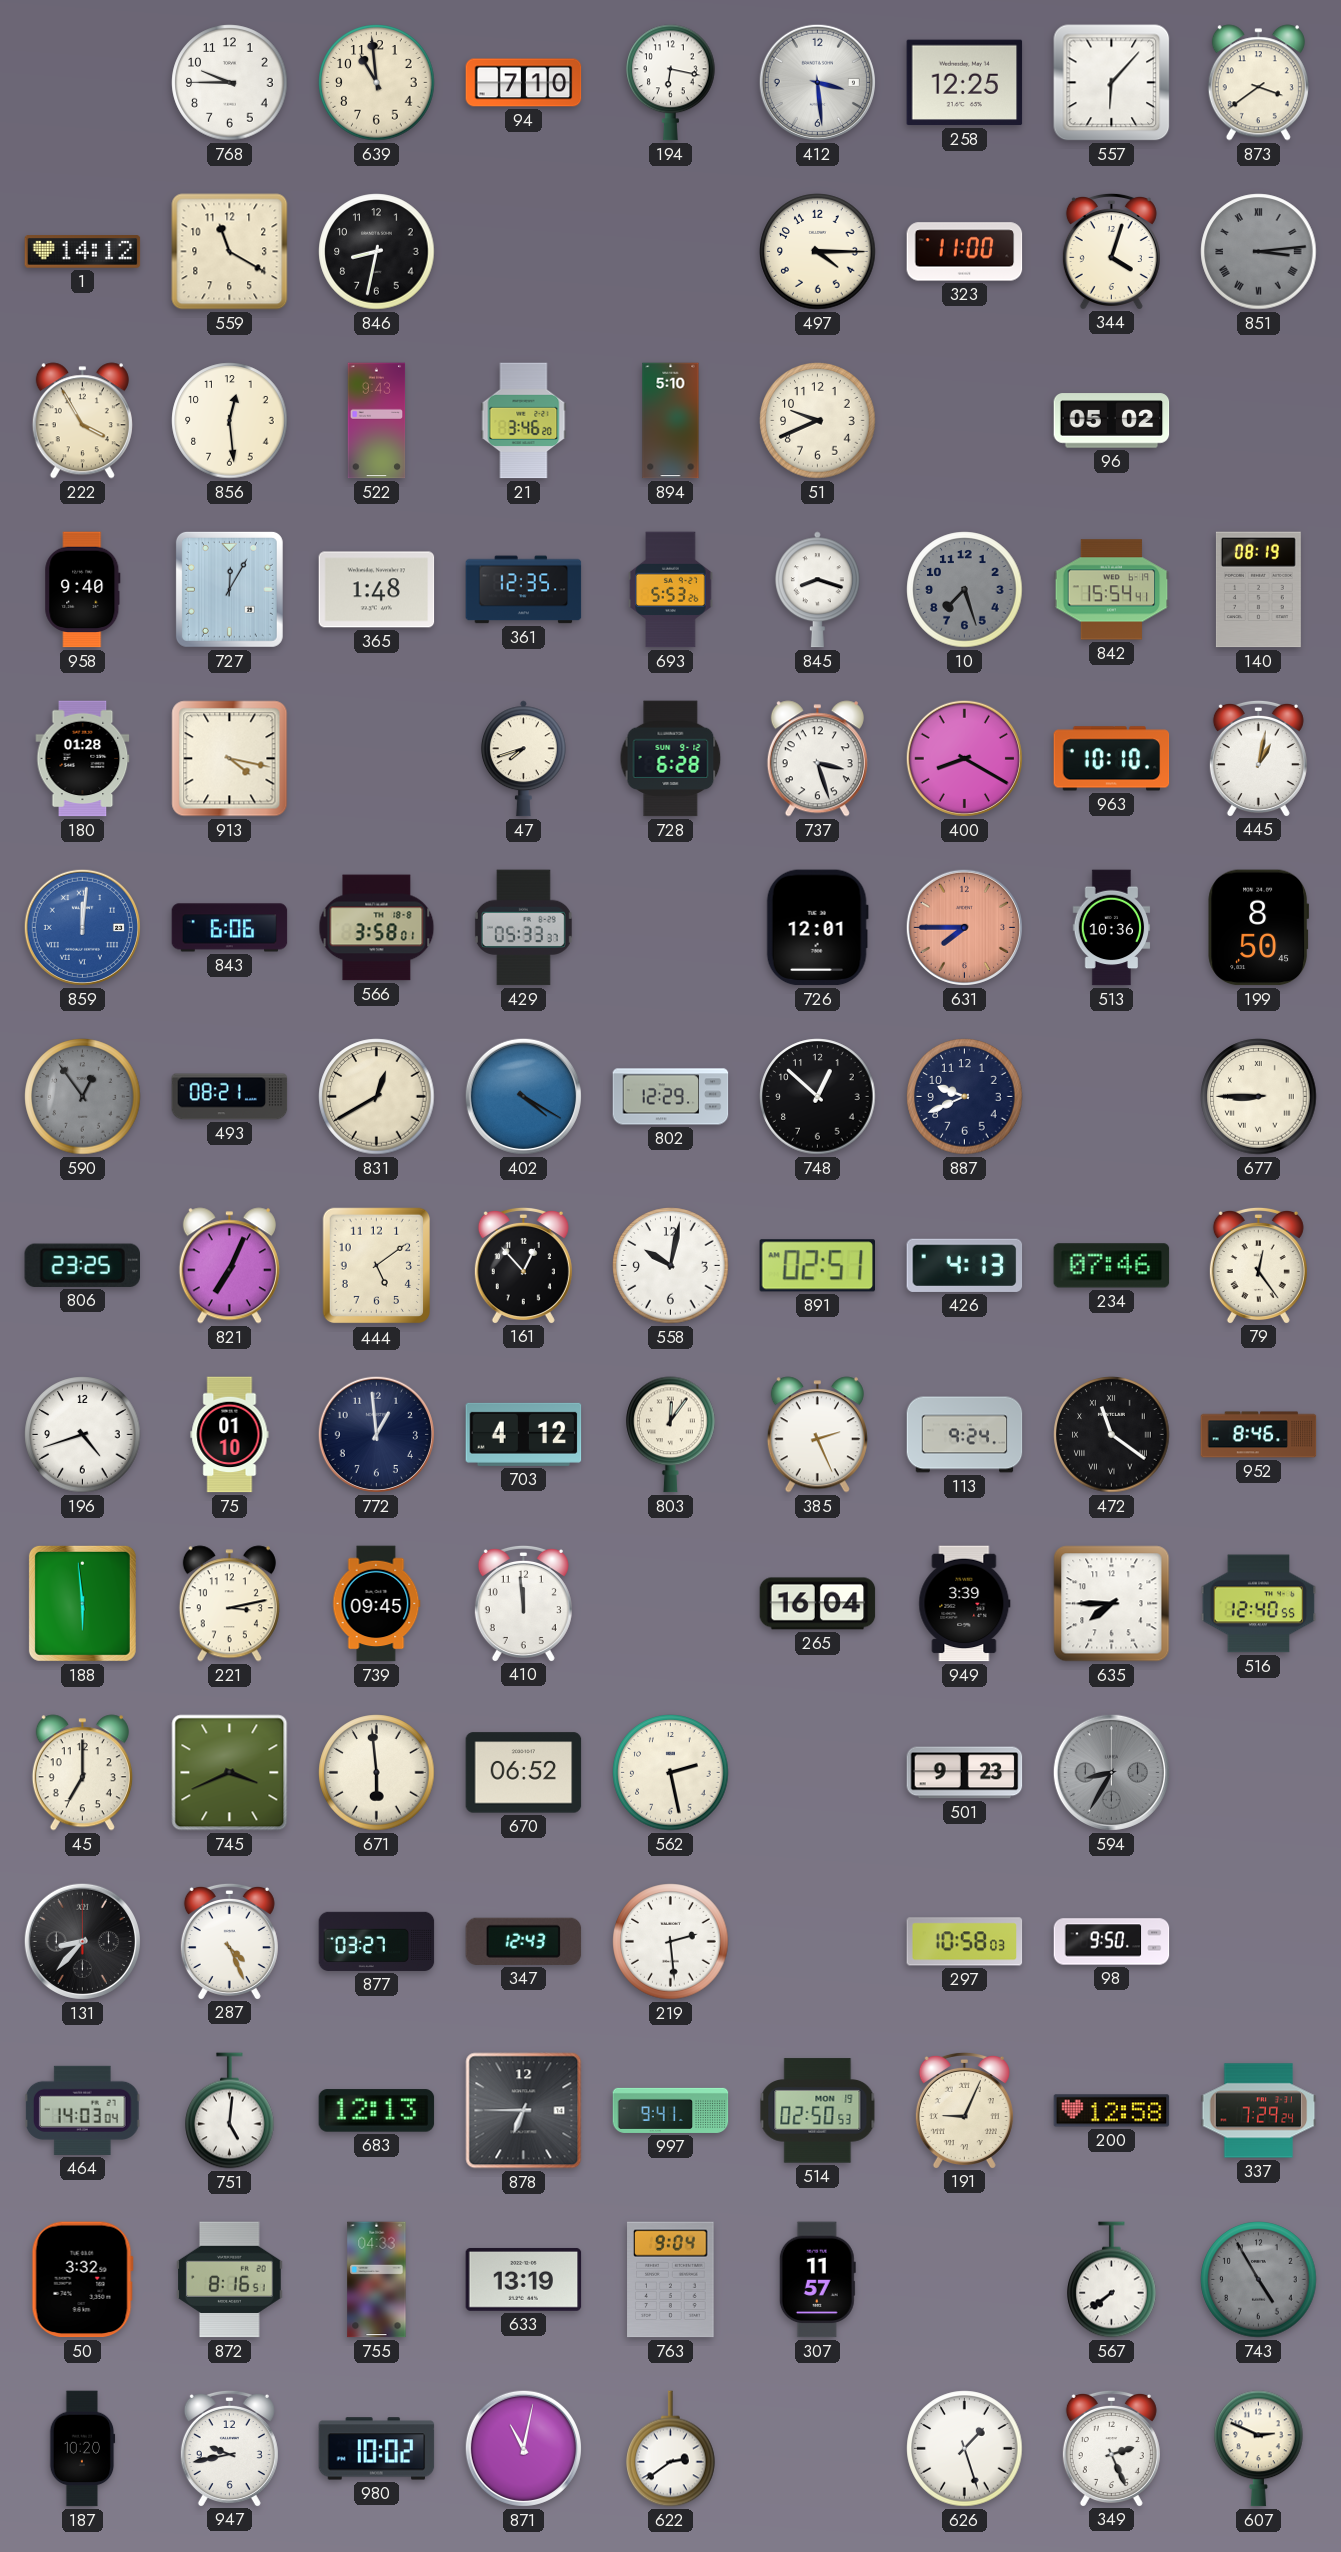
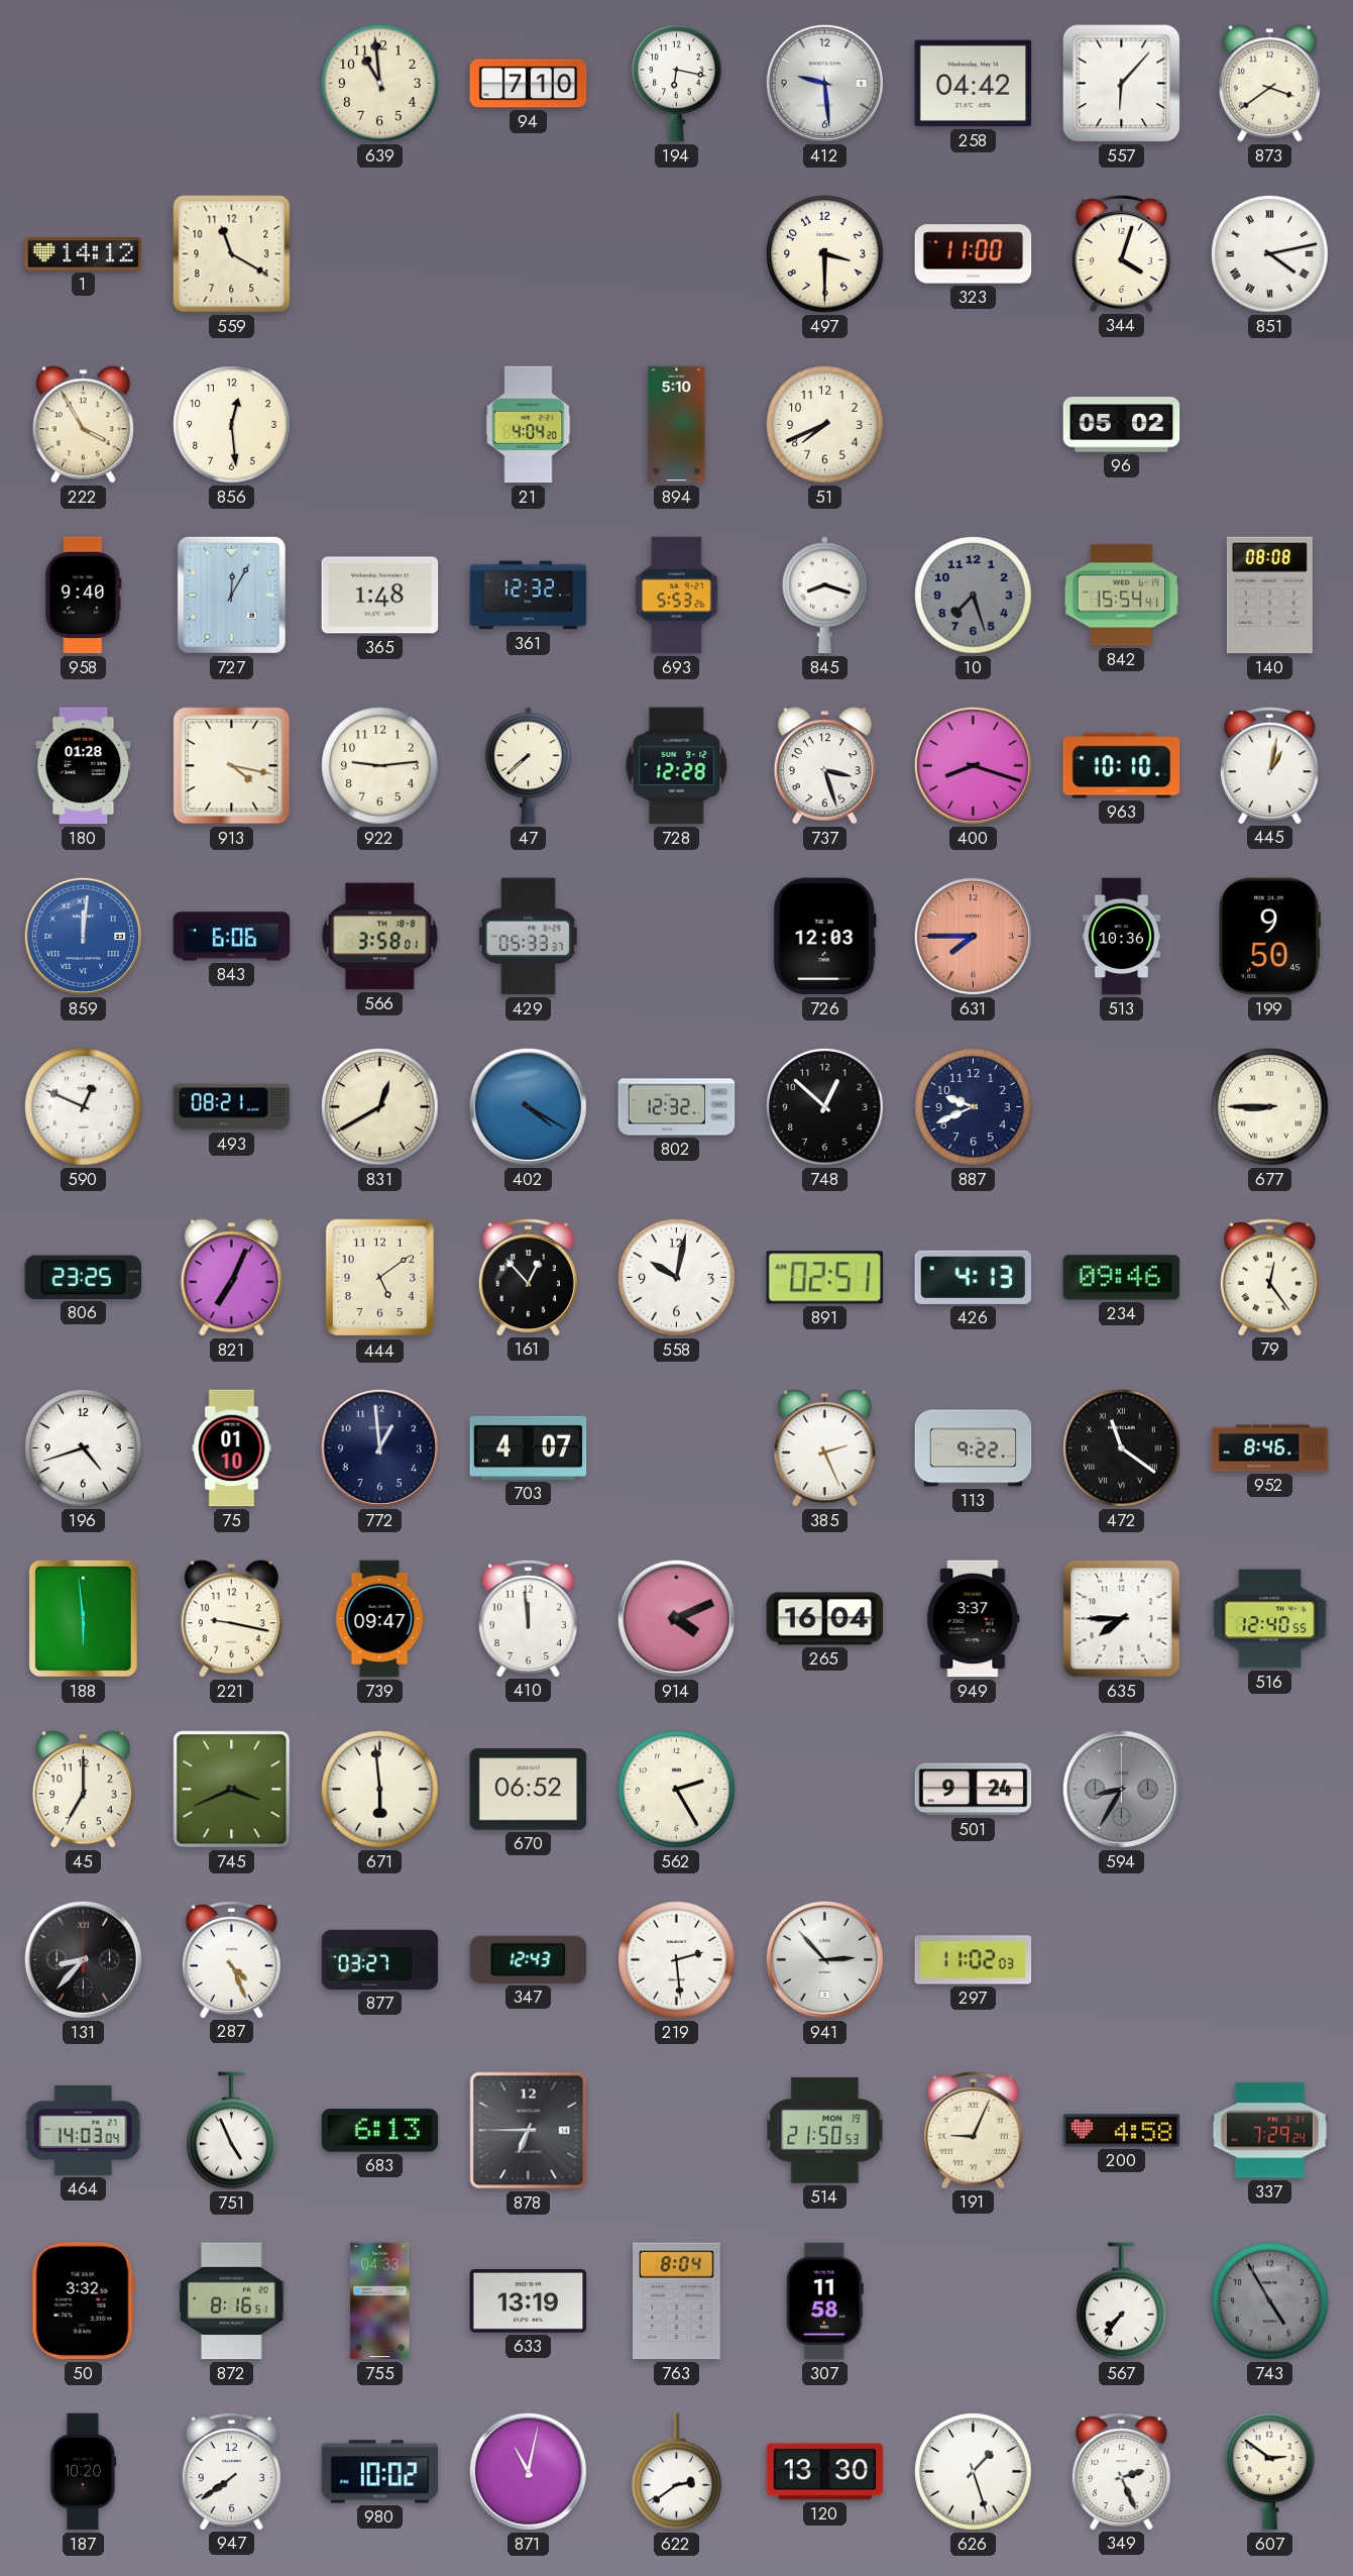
768: 9:45 -> none (230, 83)
412: 3:29 -> 9:29 (824, 83)
258: 12:25 -> 04:42 (974, 84)
846: 8:32 -> none (377, 252)
497: 4:15 -> 3:30 (825, 254)
851: 3:14 -> 4:13 (1270, 254)
851 dial: grey -> white (1270, 254)
522: 9:43 -> none (377, 421)
21: 3:46 -> 4:04 (529, 425)
51: 9:41 -> 7:41 (825, 425)
361: 12:35 -> 12:32 (529, 596)
140: 08:19 -> 08:08 (1269, 596)
922: none -> 9:14 (380, 766)
47: 7:42 -> 7:38 (528, 766)
728: 6:28 -> 12:28 (677, 766)
400: 8:20 -> 8:18 (973, 765)
726: 12:01 -> 12:03 (824, 937)
199: 8:50 -> 9:50 (1269, 937)
590: 12:54 -> 12:49 (84, 1107)
590 dial: grey -> white (84, 1107)
802: 12:29 -> 12:32 (677, 1107)
234: 07:46 -> 09:46 (1122, 1278)
703: 4:12 -> 4:07 (529, 1447)
803: 12:06 -> none (671, 1435)
113: 9:24 -> 9:22 (974, 1448)
221: 3:13 -> 9:17 (231, 1619)
739: 09:45 -> 09:47 (379, 1619)
914: none -> 4:11 (676, 1618)
949: 3:39 -> 3:37 (974, 1619)
562: 2:28 -> 2:25 (677, 1790)
501: 9:23 -> 9:24 (974, 1790)
941: none -> 2:53 (824, 1959)
297: 10:58 -> 11:02 (974, 1960)
98: 9:50 -> none (1112, 1942)
751: 5:01 -> 4:56 (232, 2131)
683: 12:13 -> 6:13 (380, 2131)
997: 9:41 -> none (671, 2110)
514: 02:50 -> 21:50 (825, 2131)
200: 12:58 -> 4:58 (1122, 2131)
763: 9:04 -> 8:04 (677, 2301)
307: 11:57 -> 11:58 (824, 2301)
567: 7:39 -> 7:36 (1122, 2301)
947: 9:43 -> 7:39 (231, 2471)
120: none -> 13:30 (825, 2472)
607: 2:49 -> 2:51 (1270, 2472)
